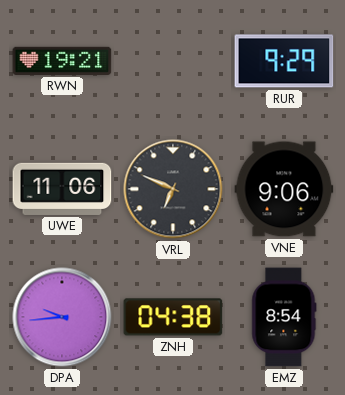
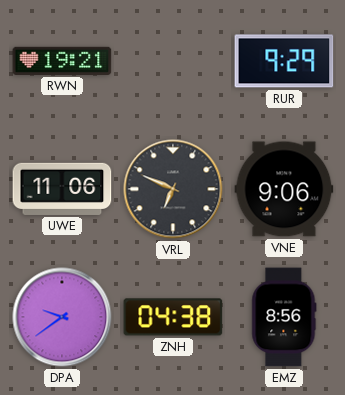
DPA: 9:44 -> 9:39 (62, 317)
EMZ: 8:54 -> 8:56 (284, 317)
